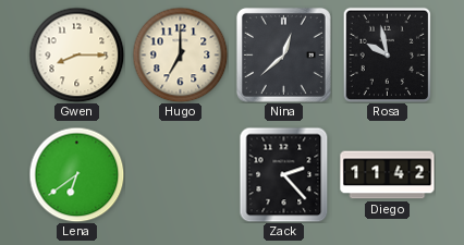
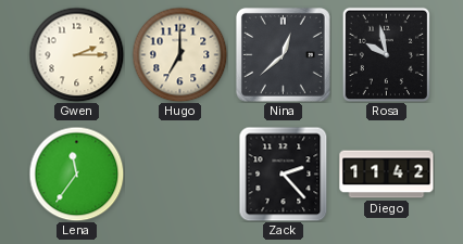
Gwen: 8:15 -> 2:15 (76, 54)
Lena: 6:39 -> 11:36 (76, 174)
